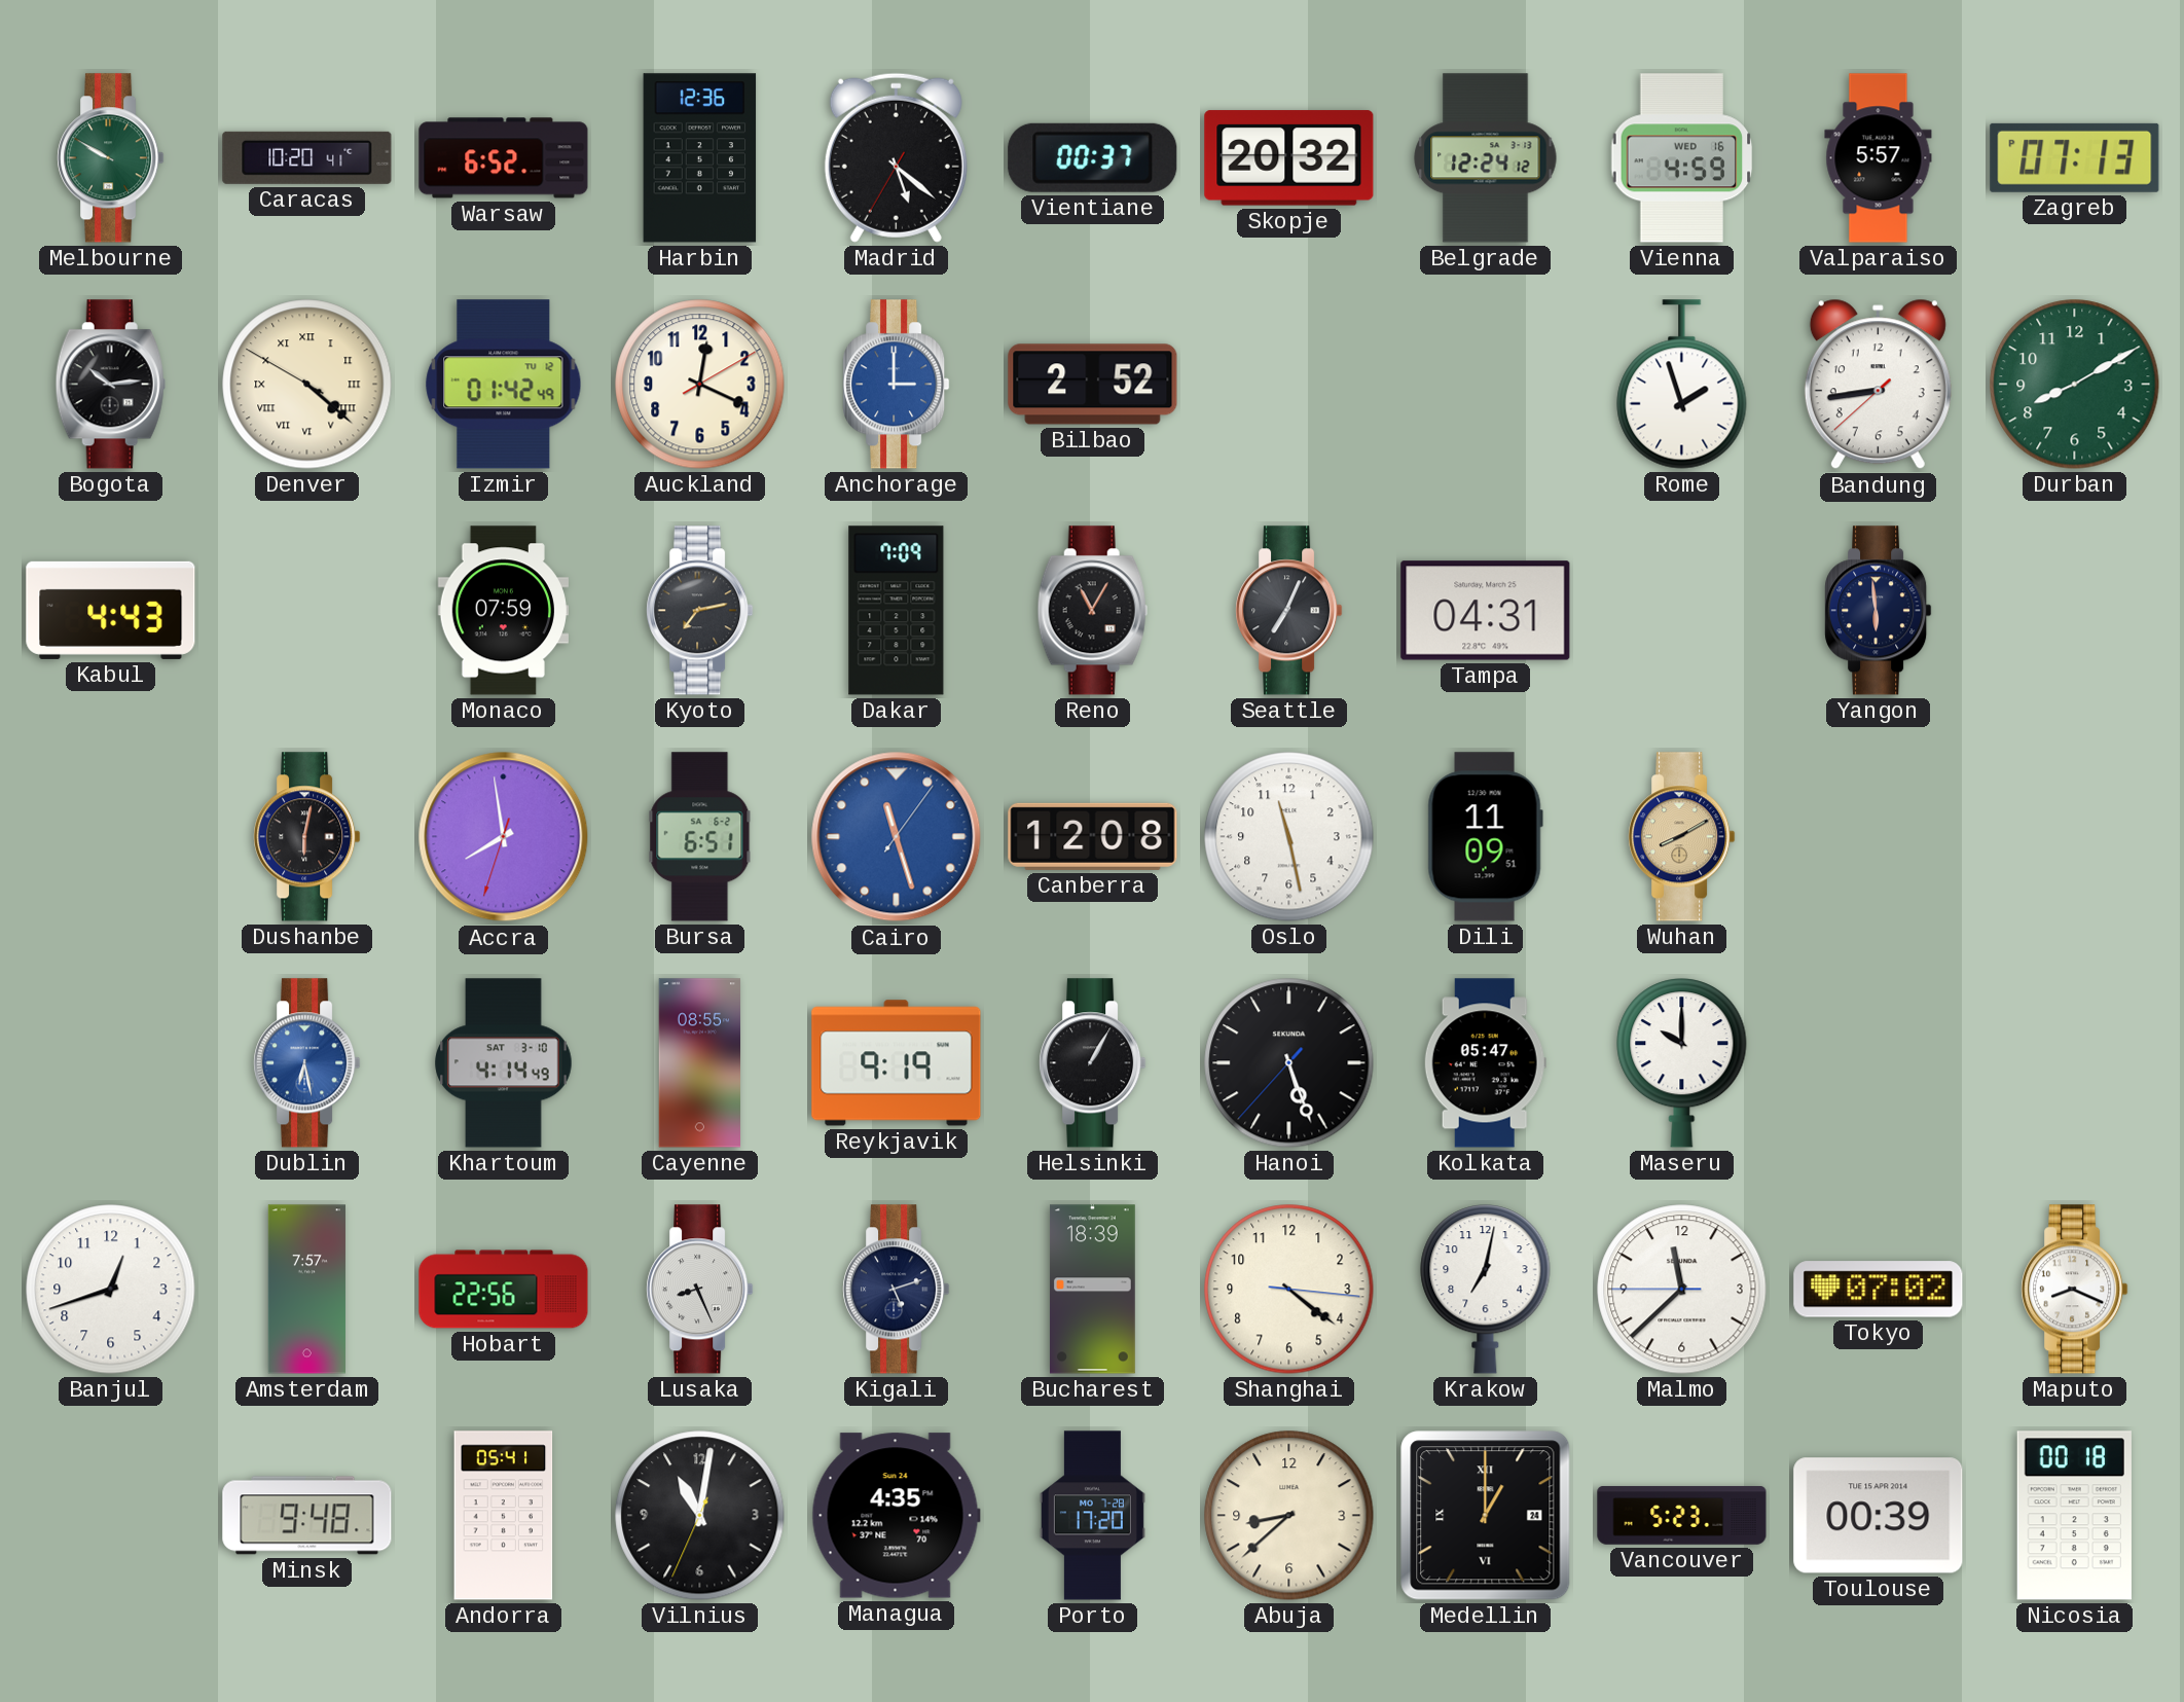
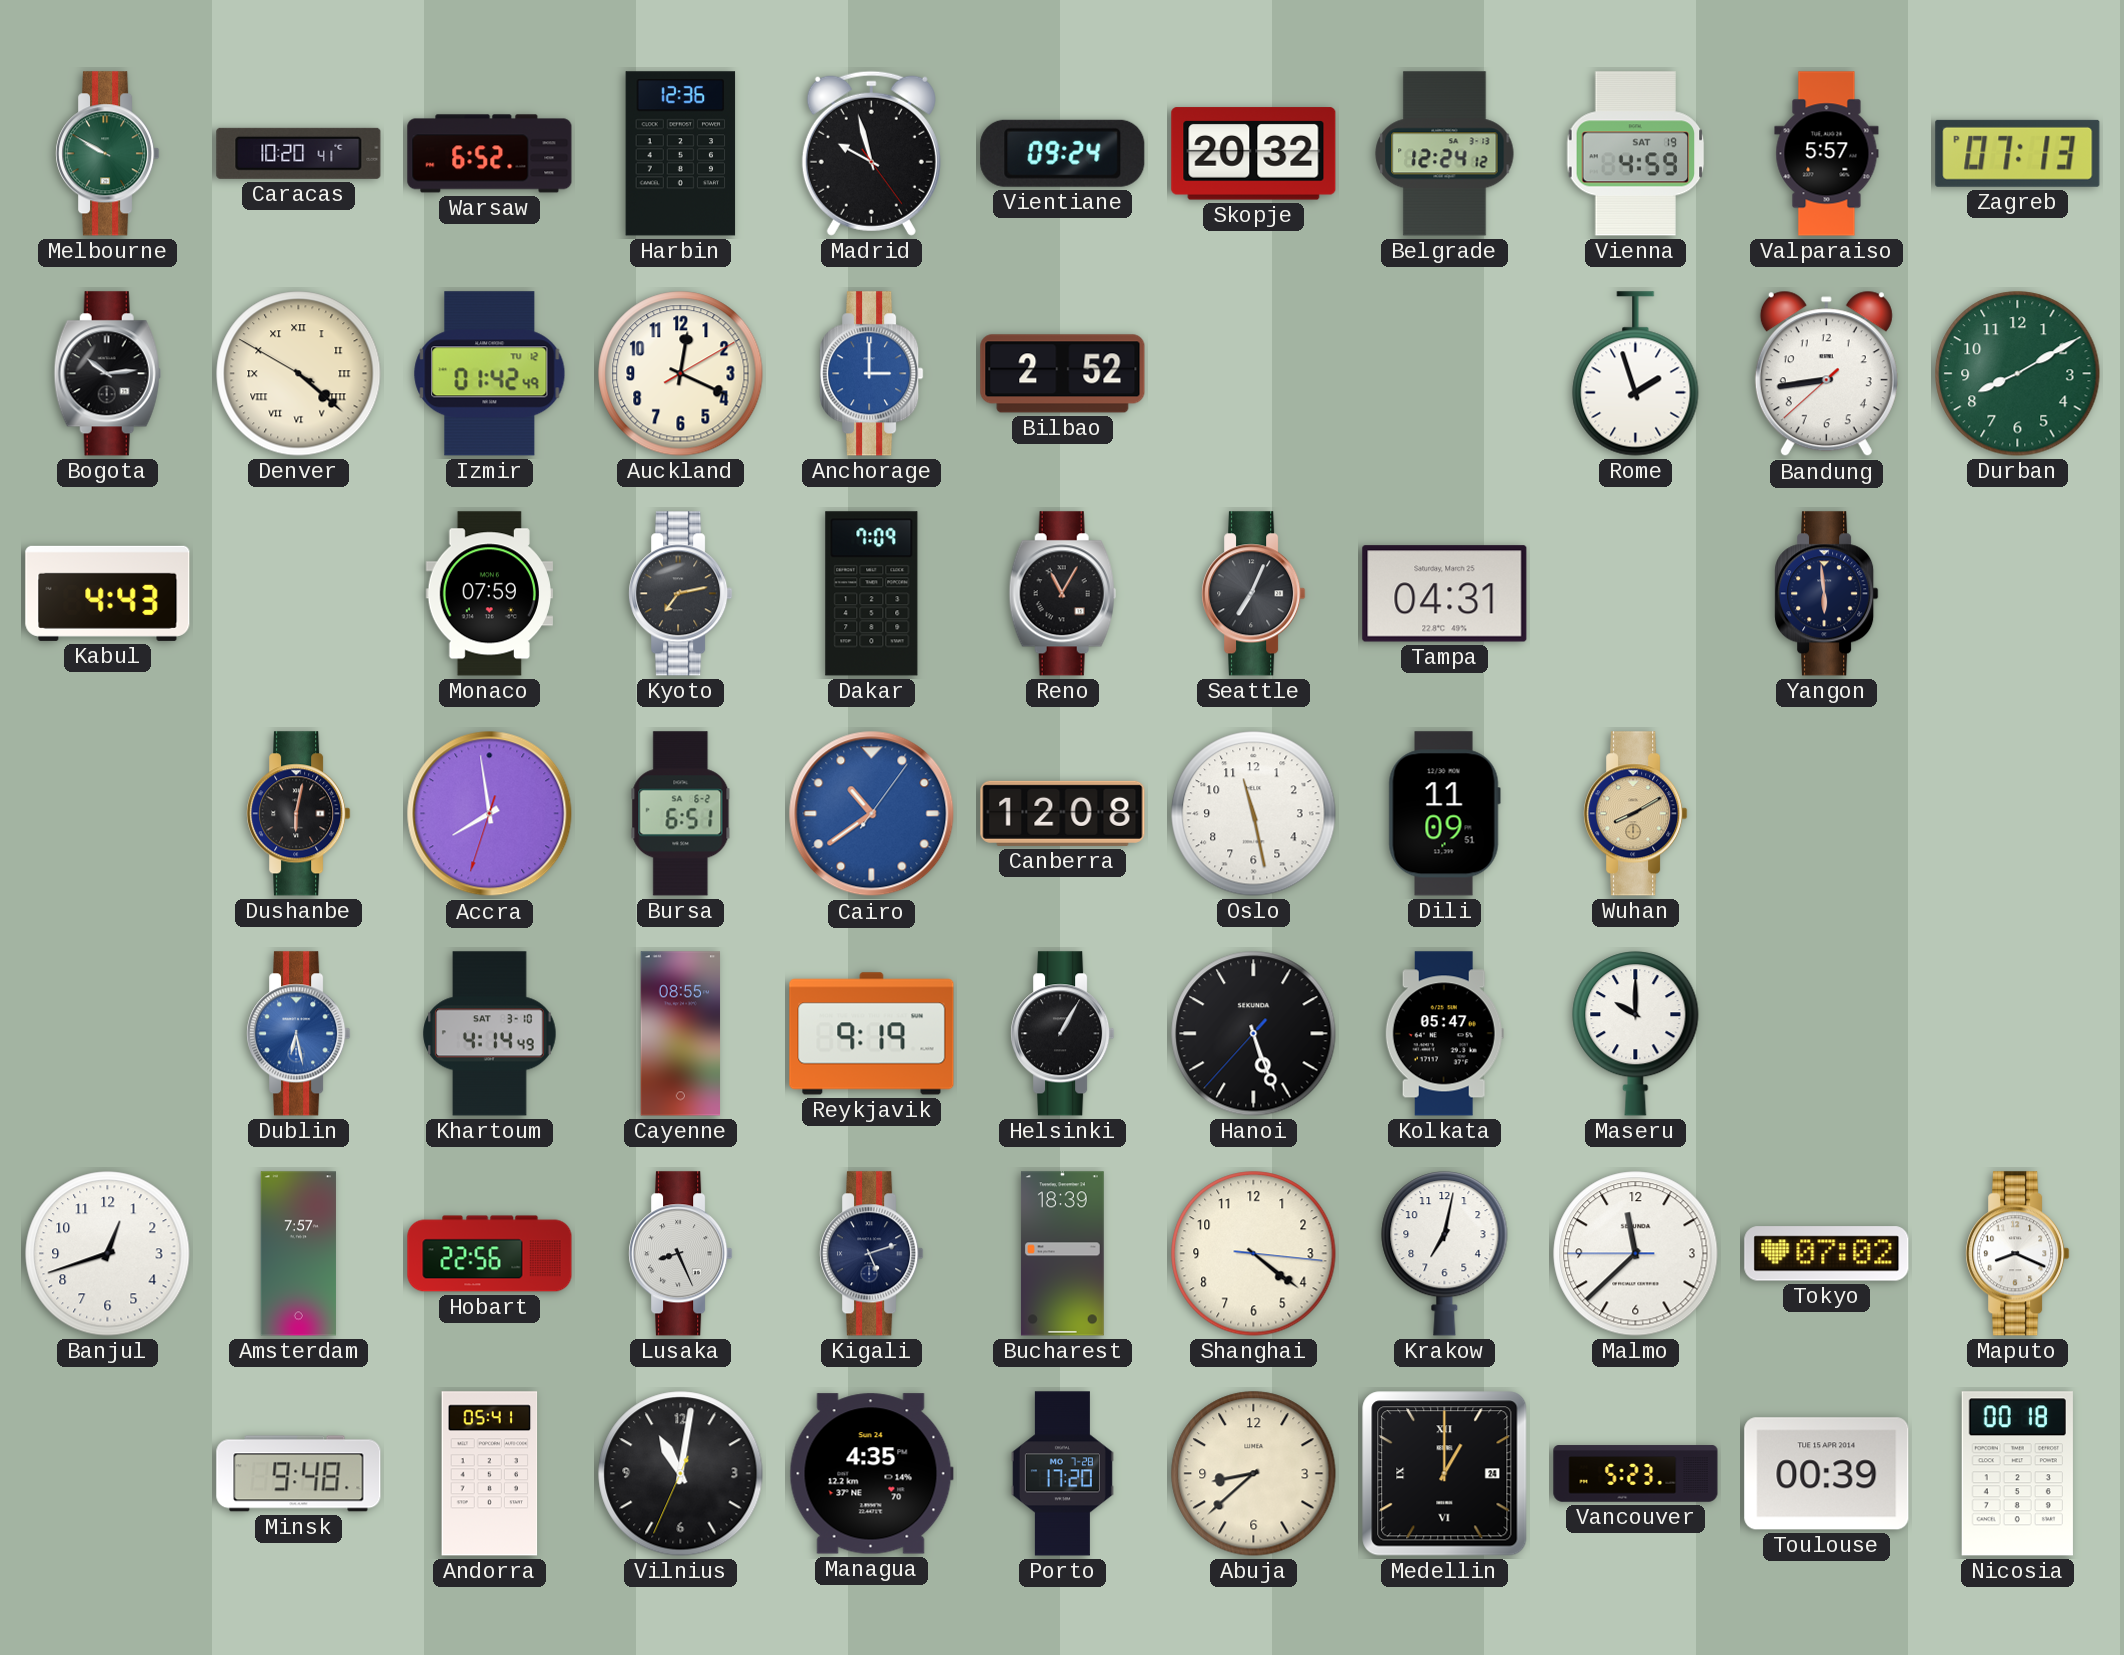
Madrid: 5:21 -> 9:57 (871, 153)
Vientiane: 00:37 -> 09:24 (1063, 153)
Vienna date: WED 16 -> SAT 19 (1636, 154)
Cairo: 11:27 -> 10:39 (872, 814)
